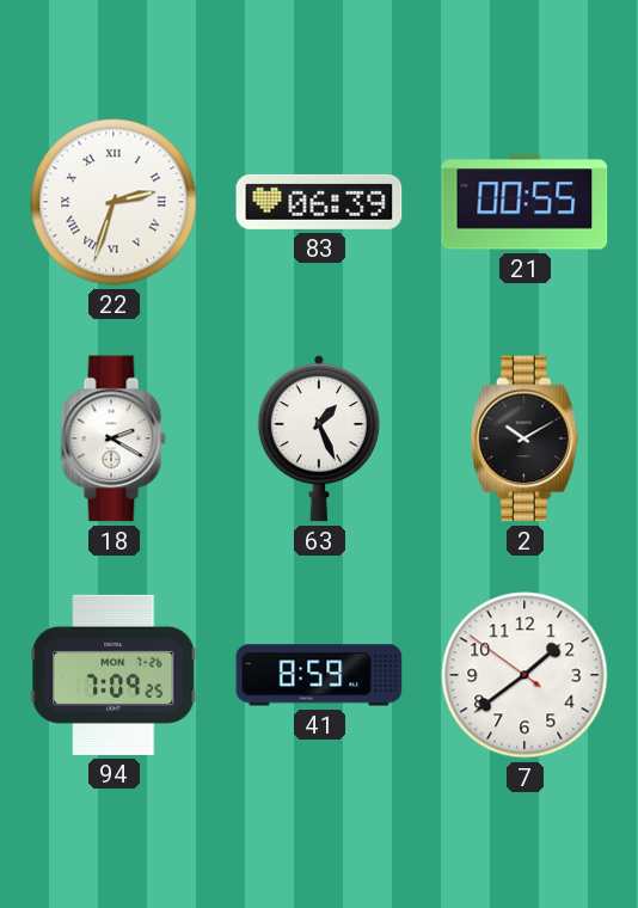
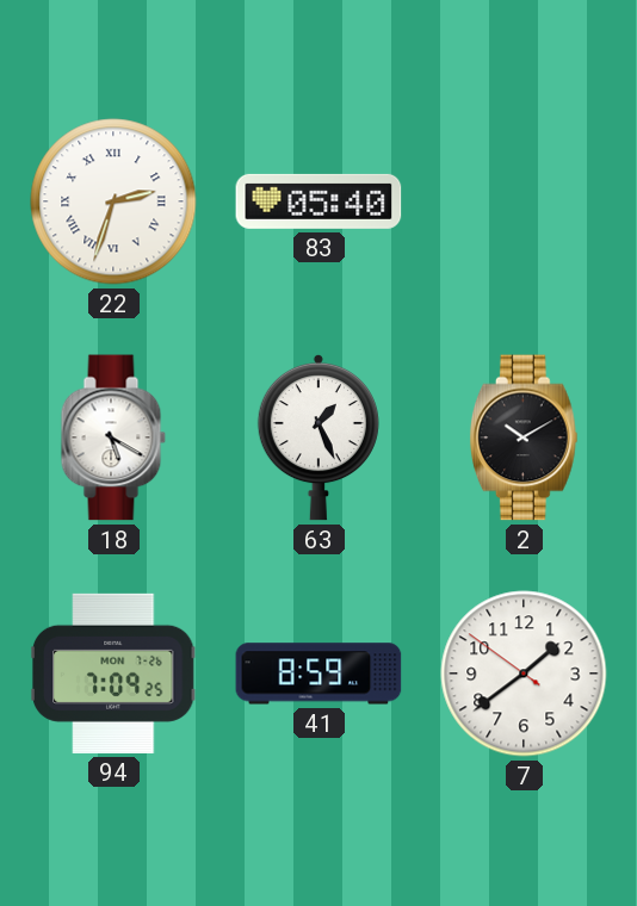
83: 06:39 -> 05:40 (318, 201)
21: 00:55 -> none (524, 202)
18: 2:20 -> 5:20 (113, 438)
